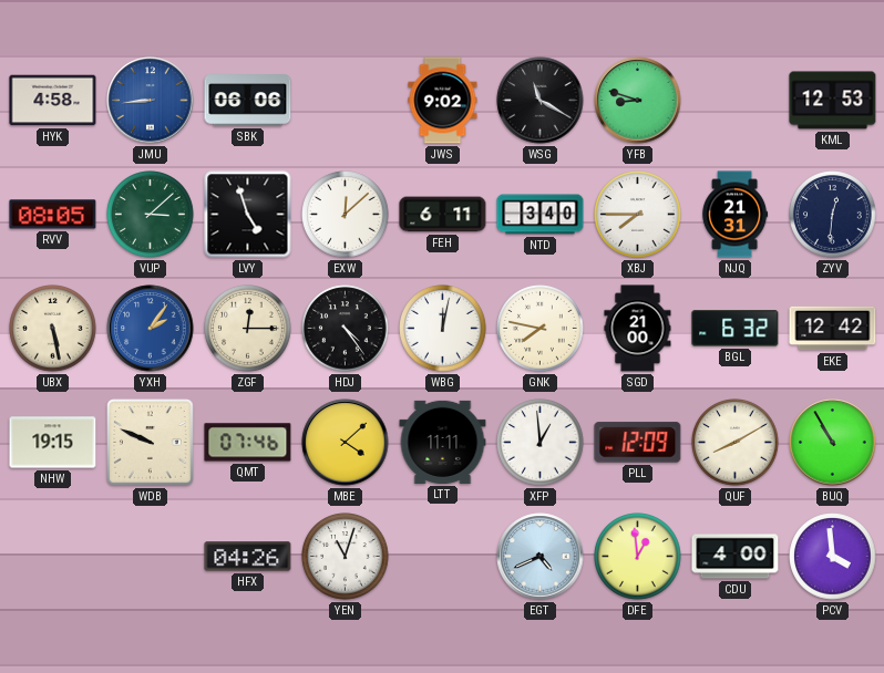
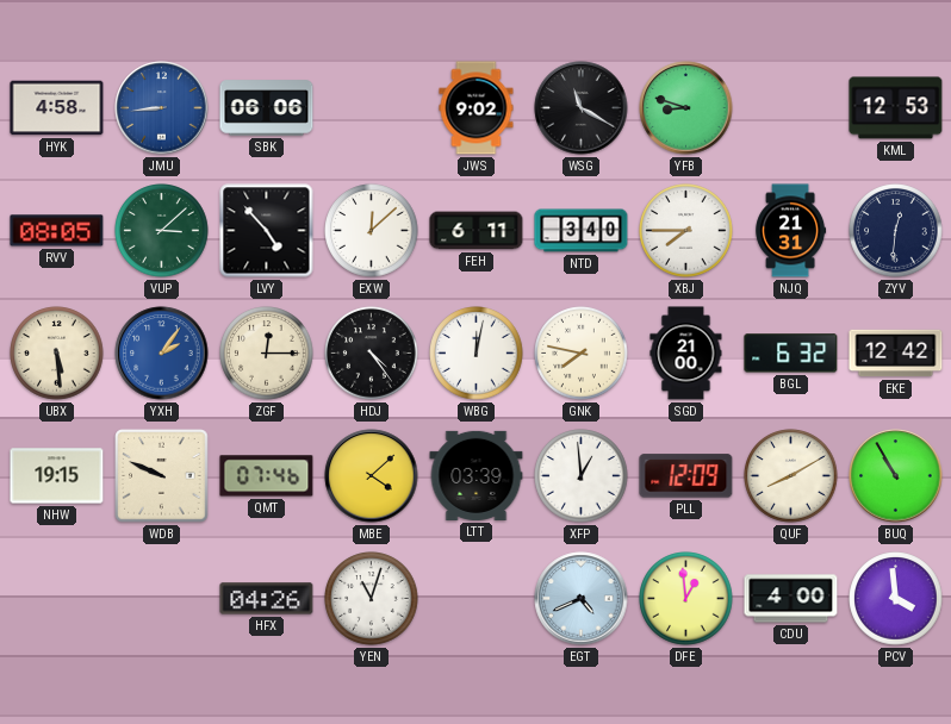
LVY: 4:57 -> 4:53 (267, 231)
UBX: 5:28 -> 5:29 (57, 354)
LTT: 11:11 -> 03:39 (477, 475)
